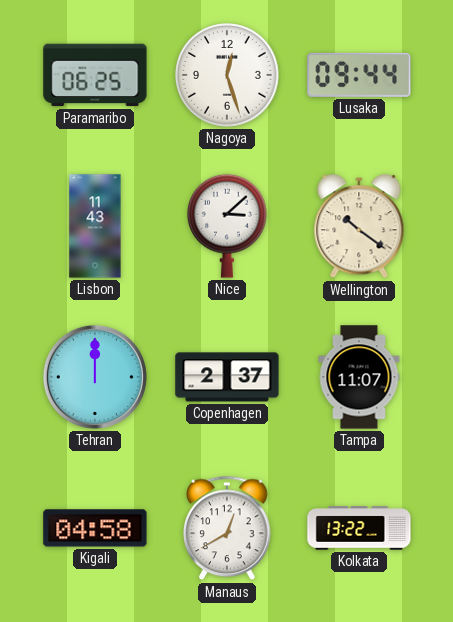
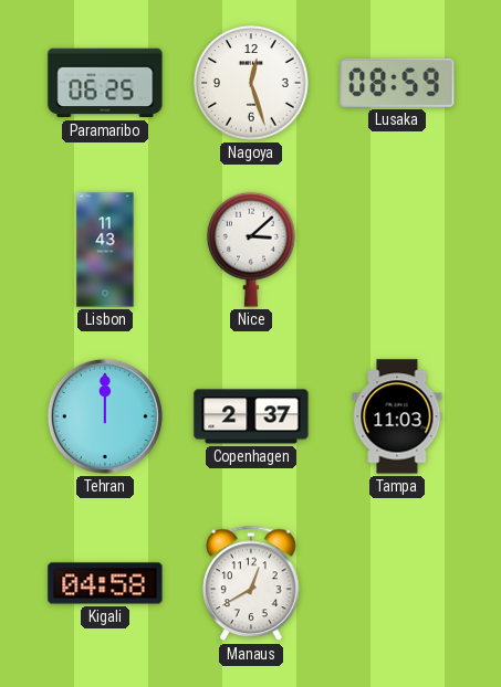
Lusaka: 09:44 -> 08:59 (397, 83)
Wellington: 10:21 -> none (359, 227)
Tampa: 11:07 -> 11:03 (397, 416)
Kolkata: 13:22 -> none (359, 528)
